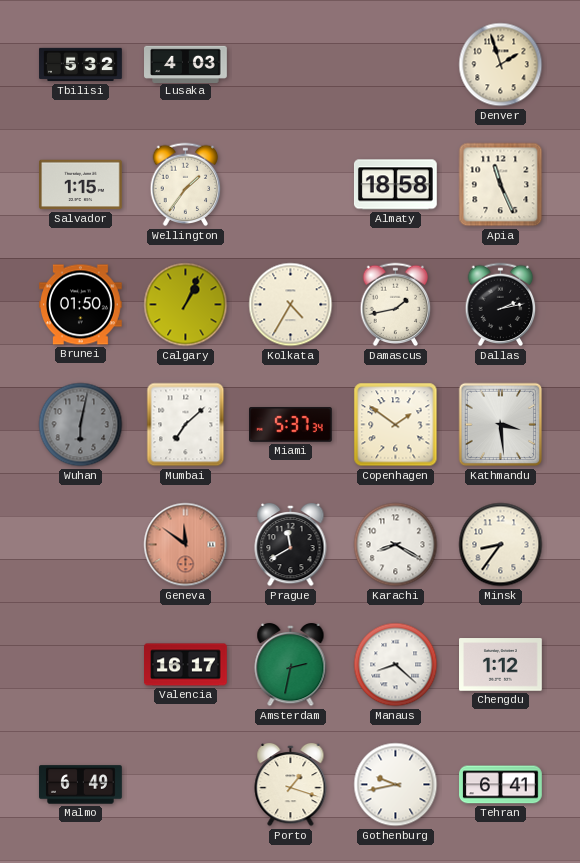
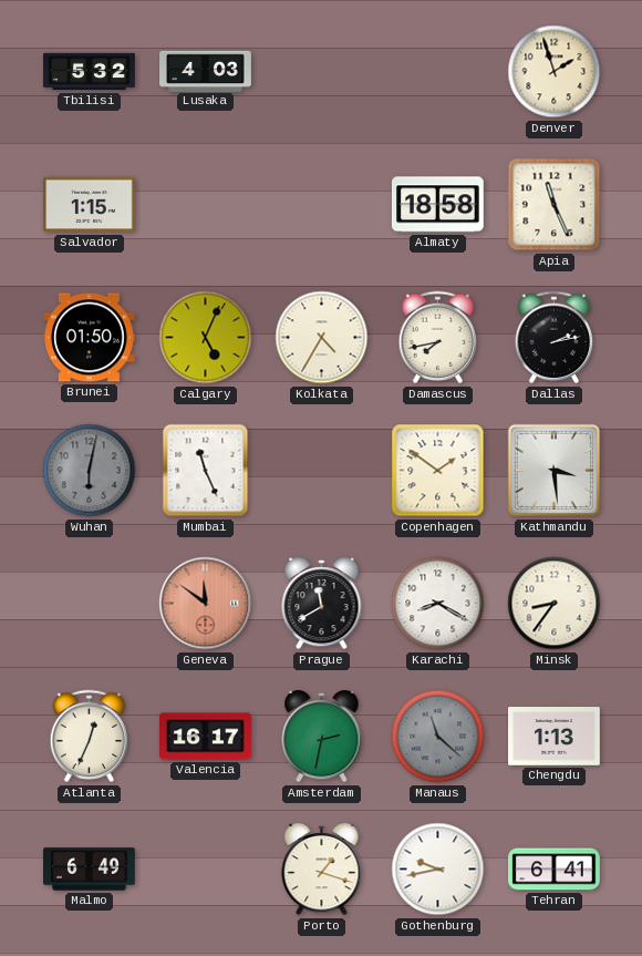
Wellington: 1:36 -> none (186, 185)
Calgary: 1:04 -> 5:04 (206, 338)
Damascus: 1:43 -> 7:43 (438, 338)
Mumbai: 7:08 -> 11:26 (206, 471)
Miami: 5:37 -> none (291, 425)
Atlanta: none -> 12:34 (90, 737)
Manaus: 8:22 -> 11:22 (438, 737)
Manaus dial: white -> grey (438, 737)
Chengdu: 1:12 -> 1:13 (555, 737)
